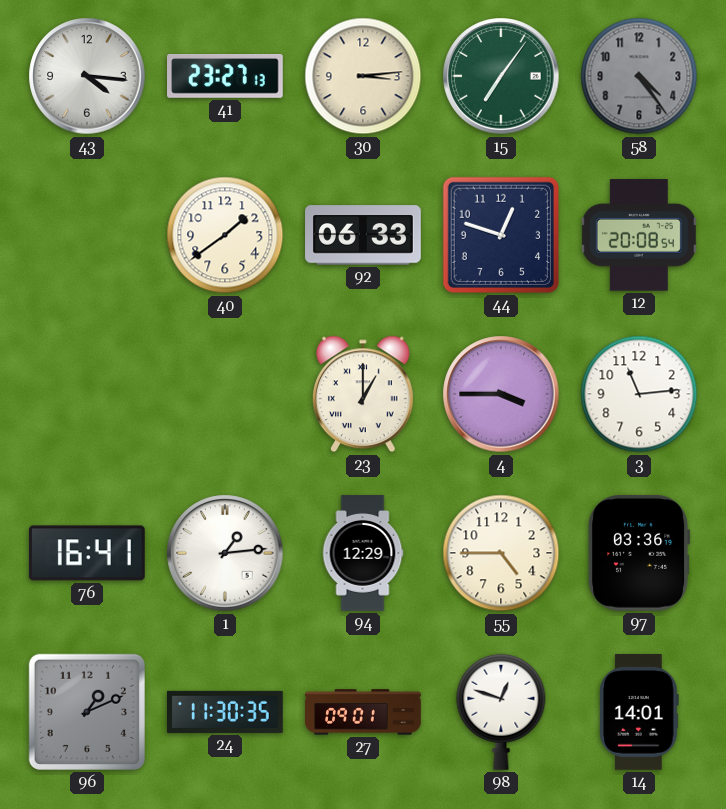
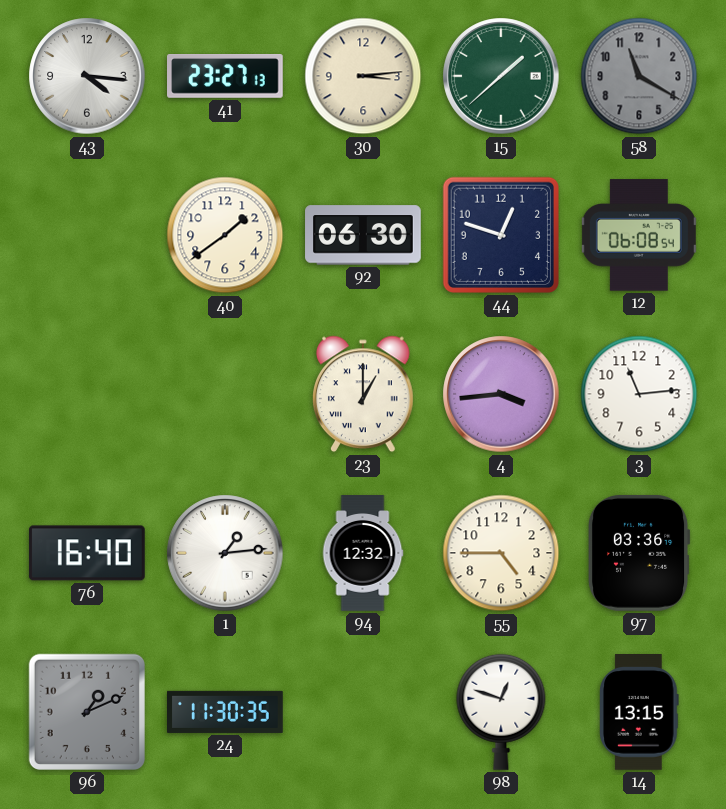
15: 7:06 -> 1:38 (501, 76)
58: 4:24 -> 11:20 (639, 76)
92: 06:33 -> 06:30 (363, 235)
12: 20:08 -> 06:08 (639, 235)
4: 3:45 -> 3:44 (501, 394)
76: 16:41 -> 16:40 (87, 553)
94: 12:29 -> 12:32 (363, 553)
27: 09:01 -> none (363, 712)
14: 14:01 -> 13:15 (639, 713)
